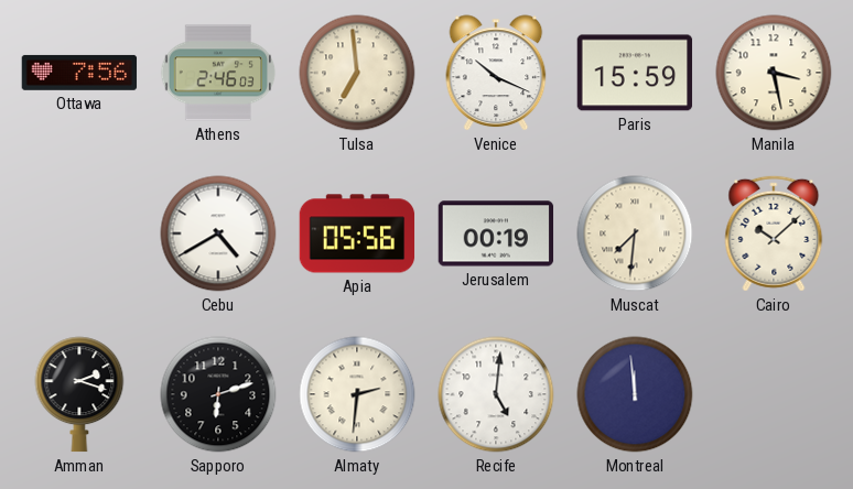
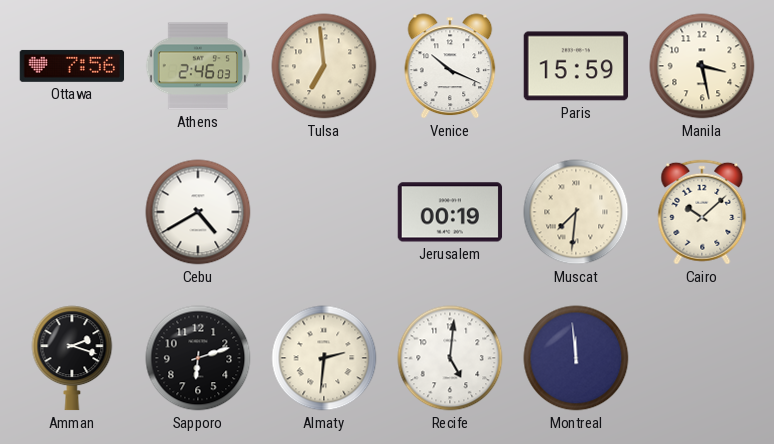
Apia: 05:56 -> none (357, 233)
